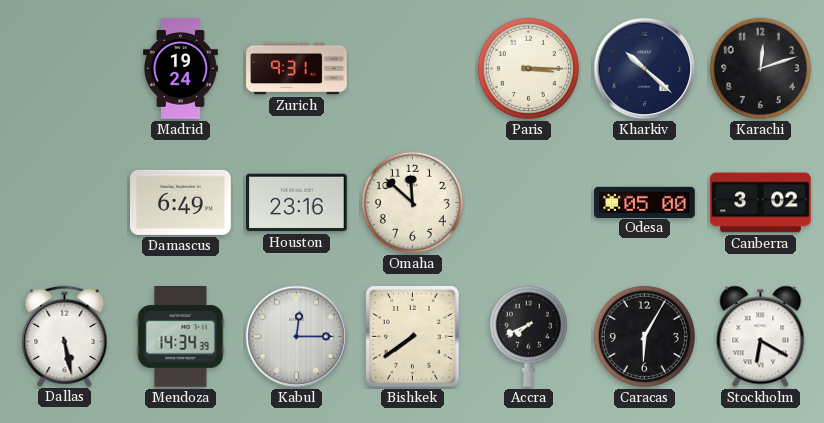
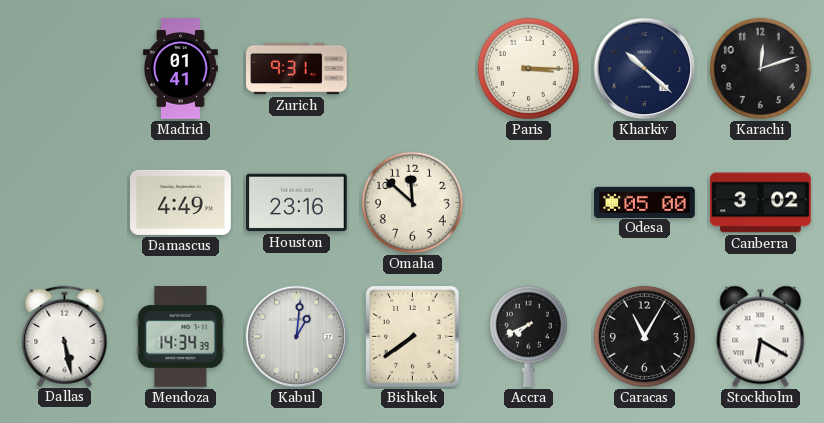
Madrid: 19:24 -> 01:41 (180, 69)
Damascus: 6:49 -> 4:49 (181, 202)
Kabul: 12:15 -> 1:01 (297, 337)
Caracas: 6:05 -> 11:05 (644, 336)
